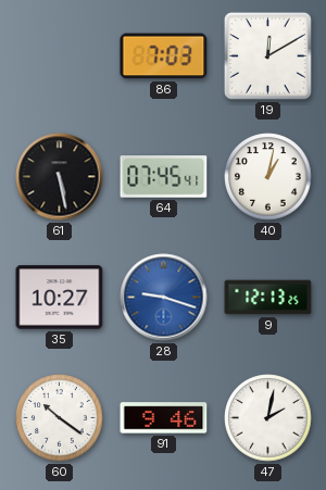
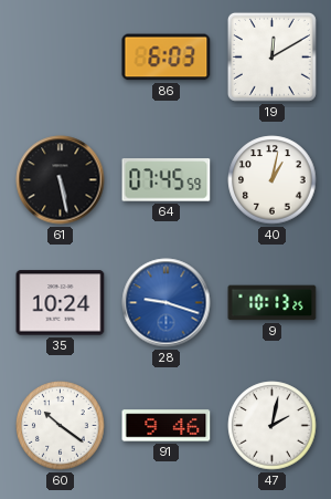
86: 7:03 -> 6:03 (167, 58)
64: 07:45:41 -> 07:45:59 (167, 180)
35: 10:27 -> 10:24 (61, 303)
9: 12:13 -> 10:13 (273, 303)
